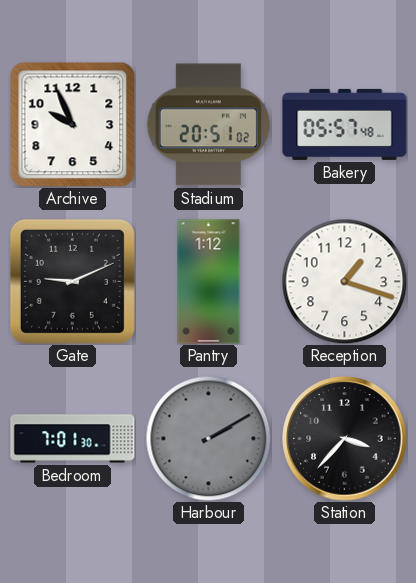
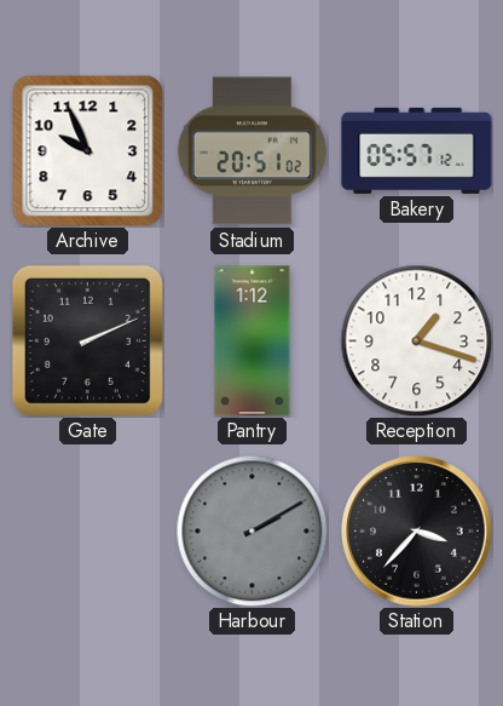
Bakery: 05:57:48 -> 05:57:12 (417, 150)
Gate: 9:11 -> 2:11 (87, 340)
Bedroom: 7:01 -> none (73, 439)
